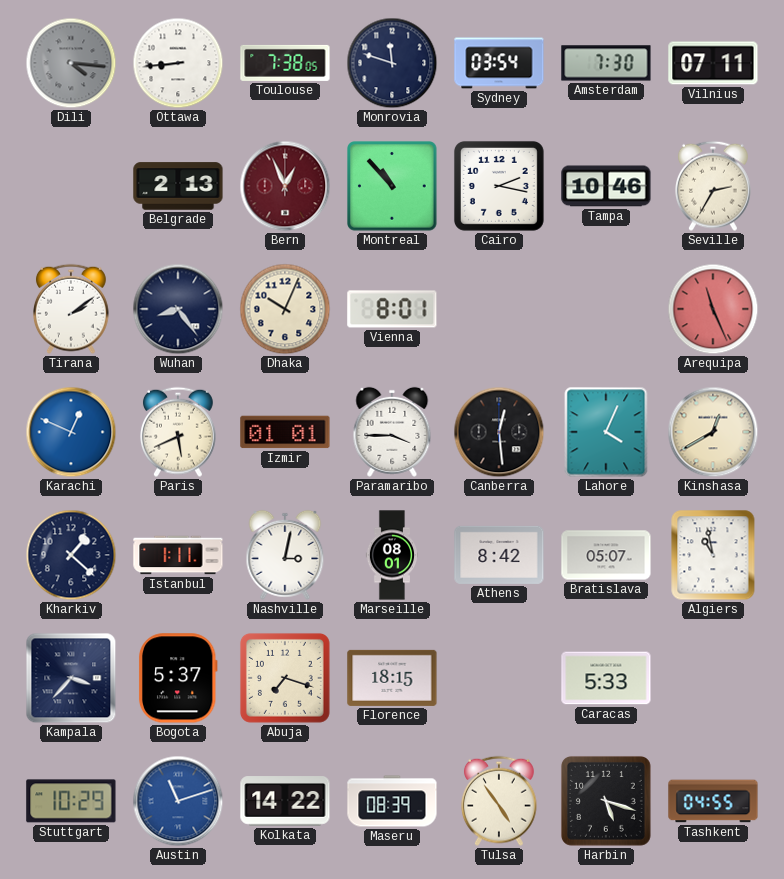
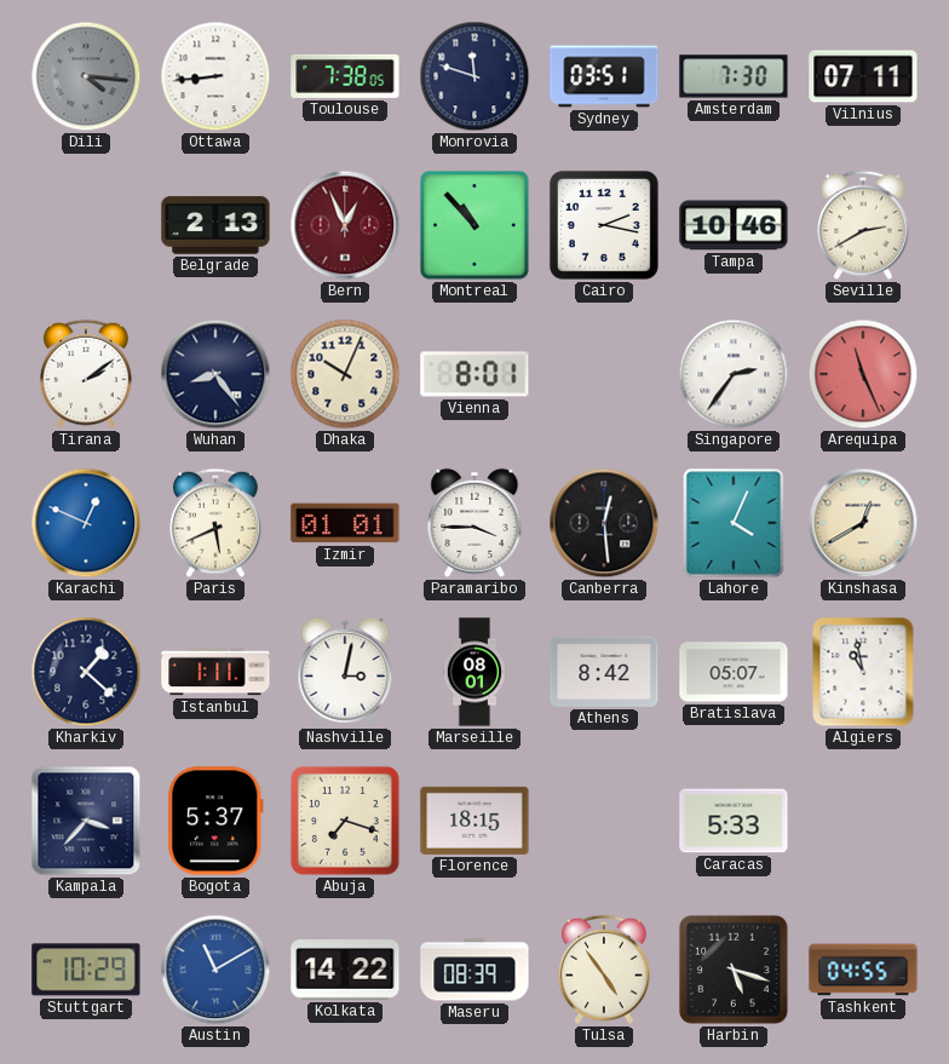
Sydney: 03:54 -> 03:51 (604, 76)
Seville: 2:35 -> 2:40 (864, 225)
Singapore: none -> 2:36 (734, 374)
Austin: 11:12 -> 11:10 (215, 970)
